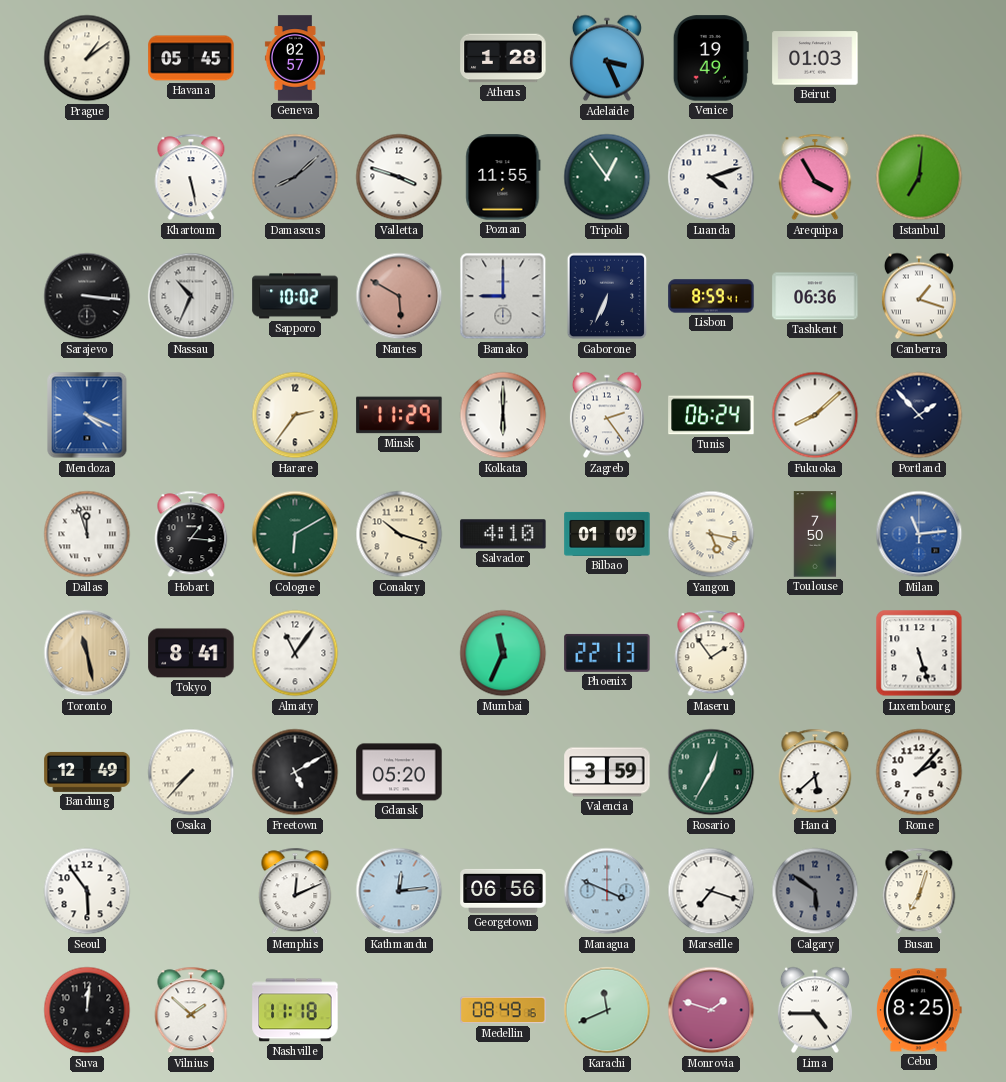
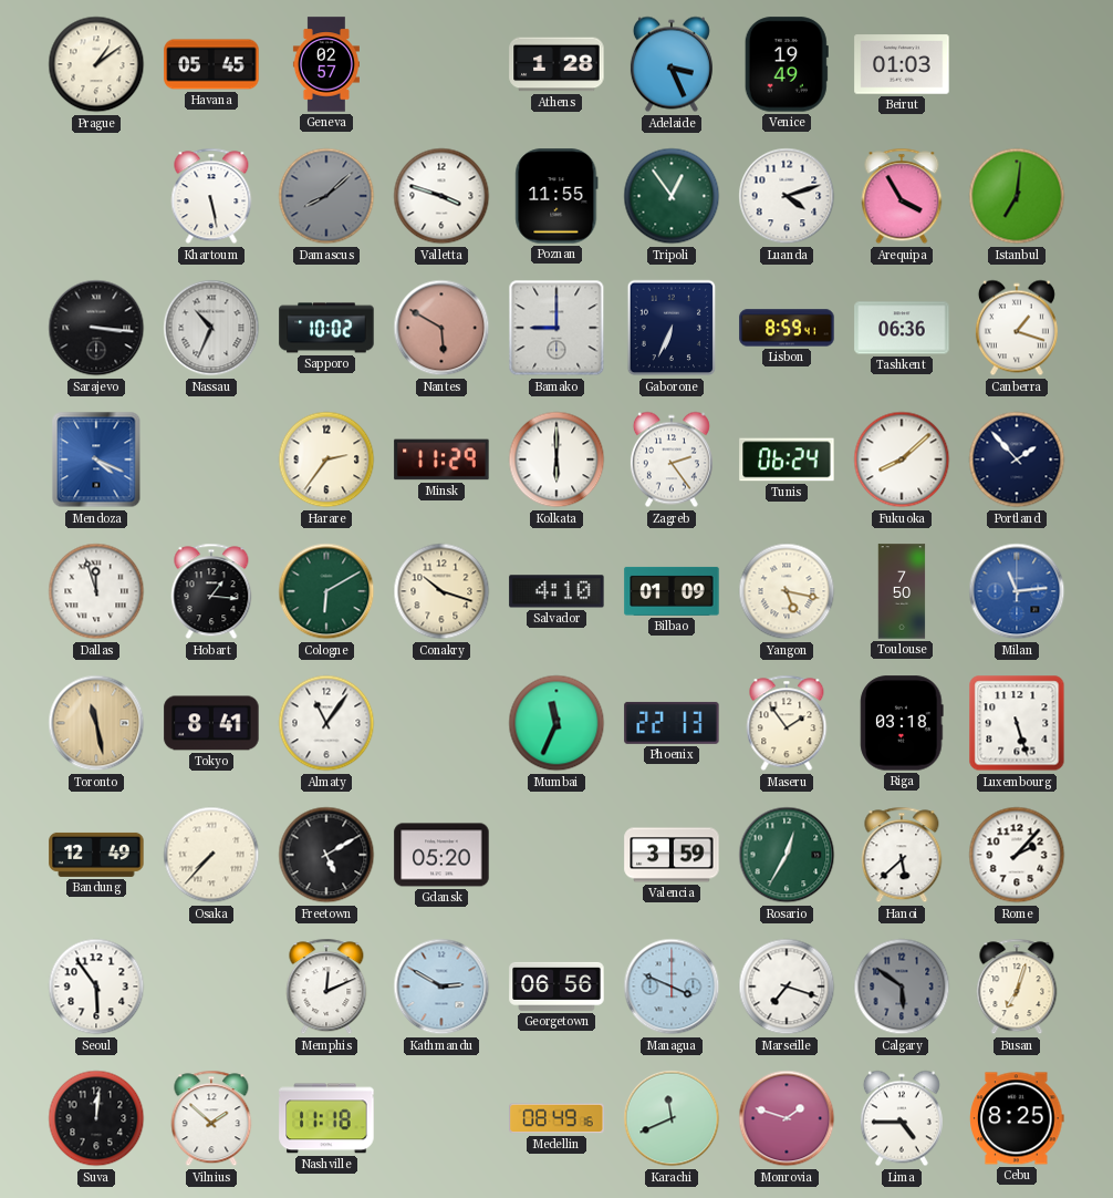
Riga: none -> 03:18 (902, 723)
Kathmandu: 12:14 -> 2:50 (441, 987)
